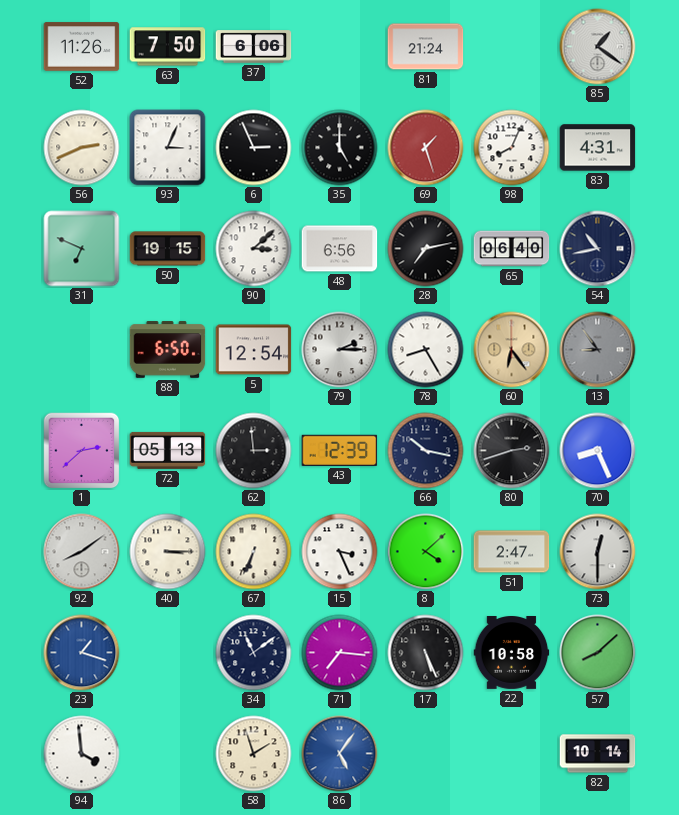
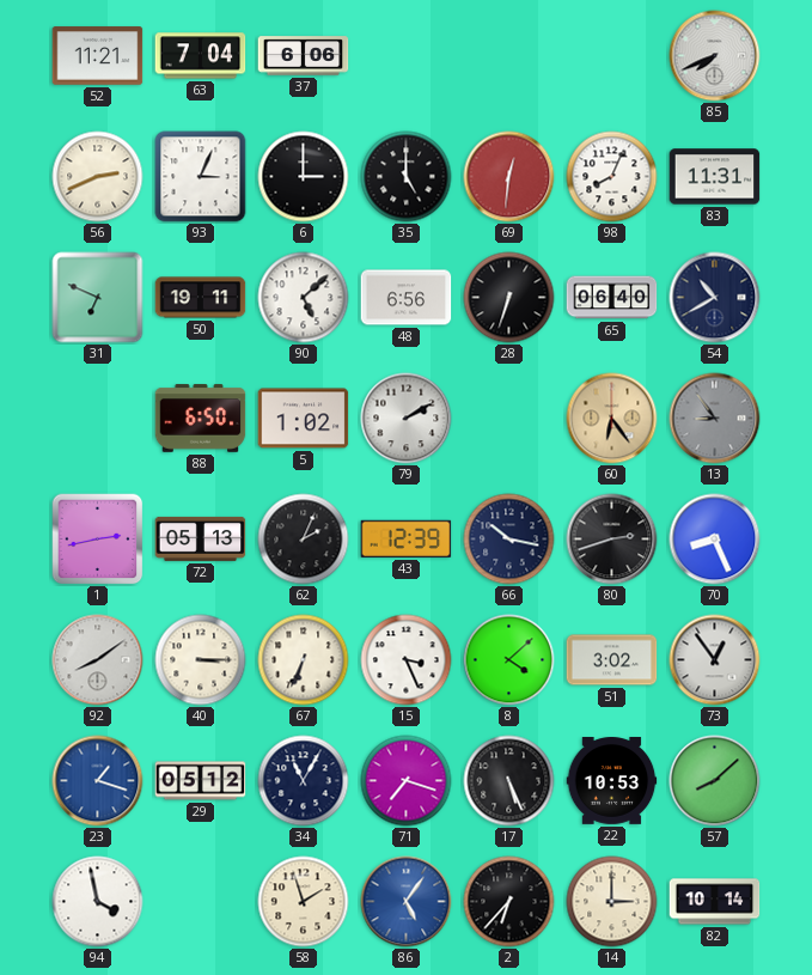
52: 11:26 -> 11:21 (98, 56)
63: 7:50 -> 7:04 (201, 56)
81: 21:24 -> none (426, 47)
85: 1:21 -> 7:41 (715, 56)
6: 2:56 -> 3:00 (304, 177)
69: 1:27 -> 12:31 (509, 177)
83: 4:31 -> 11:31 (715, 177)
50: 19:15 -> 19:11 (201, 298)
90: 3:08 -> 5:08 (304, 298)
28: 7:13 -> 6:33 (509, 298)
54: 10:43 -> 10:40 (715, 298)
5: 12:54 -> 1:02 (304, 419)
79: 2:15 -> 2:10 (407, 419)
78: 8:25 -> none (426, 350)
1: 2:38 -> 2:43 (97, 538)
62: 2:59 -> 2:04 (304, 540)
51: 2:47 -> 3:02 (612, 660)
73: 12:30 -> 12:54 (715, 660)
29: none -> 05:12 (201, 781)
34: 11:09 -> 11:05 (304, 781)
71: 7:16 -> 7:18 (407, 781)
22: 10:58 -> 10:53 (612, 781)
94: 3:59 -> 3:58 (98, 902)
2: none -> 6:37 (509, 902)
14: none -> 3:00 (612, 902)
